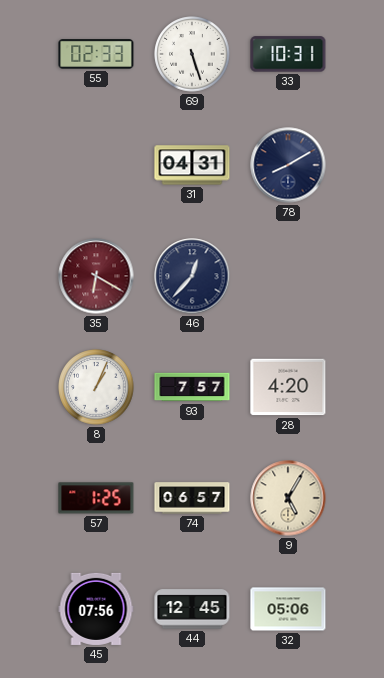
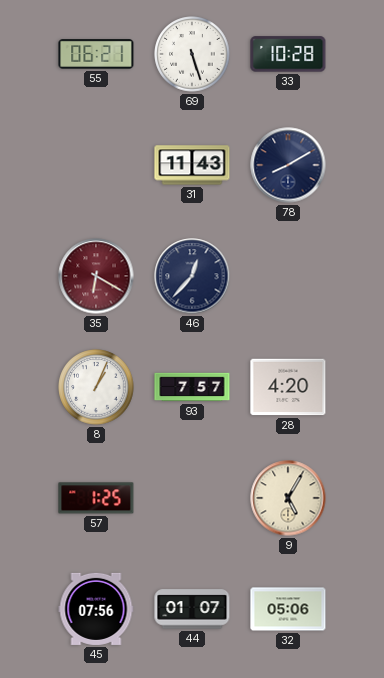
55: 02:33 -> 06:21 (96, 54)
33: 10:31 -> 10:28 (288, 54)
31: 04:31 -> 11:43 (192, 165)
74: 06:57 -> none (192, 498)
44: 12:45 -> 01:07 (192, 609)
